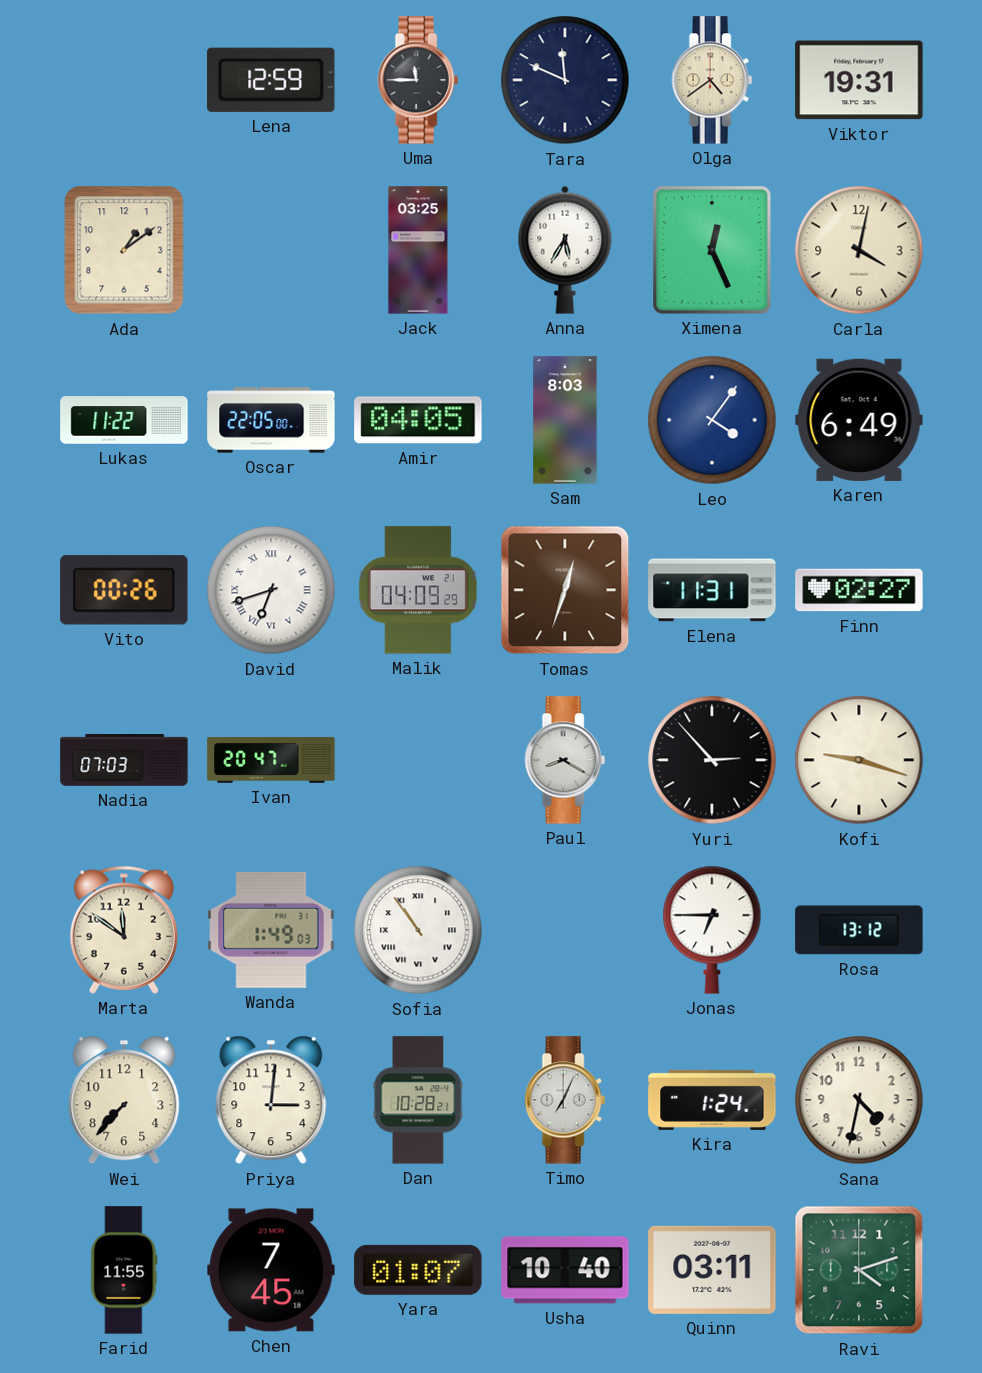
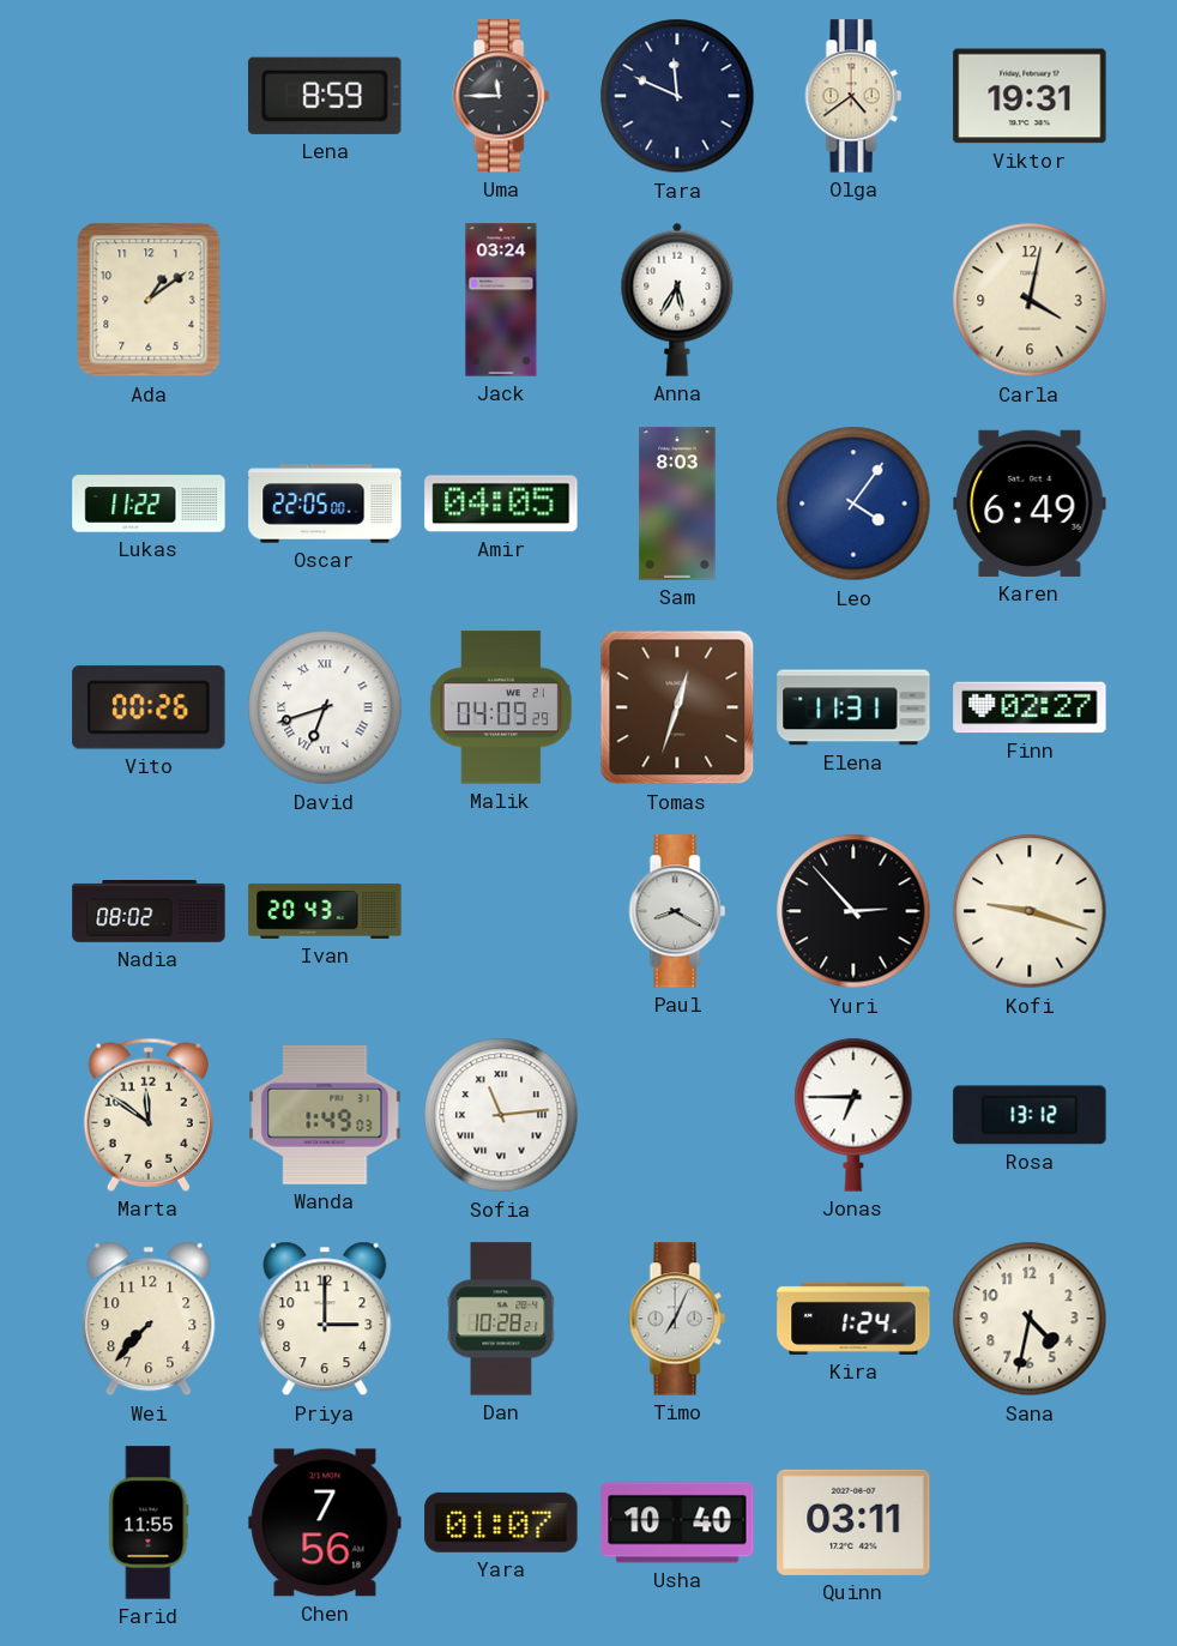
Lena: 12:59 -> 8:59 (325, 96)
Jack: 03:25 -> 03:24 (501, 300)
Ximena: 12:26 -> none (712, 250)
Nadia: 07:03 -> 08:02 (149, 912)
Ivan: 20:47 -> 20:43 (325, 911)
Sofia: 10:54 -> 11:14 (501, 1115)
Priya: 3:01 -> 3:00 (325, 1319)
Chen: 7:45 -> 7:56 (325, 1523)
Ravi: 4:12 -> none (859, 1270)
